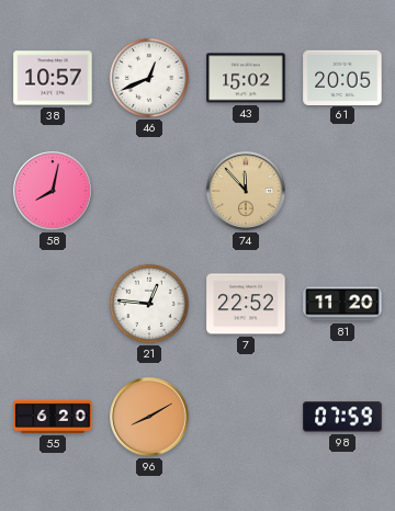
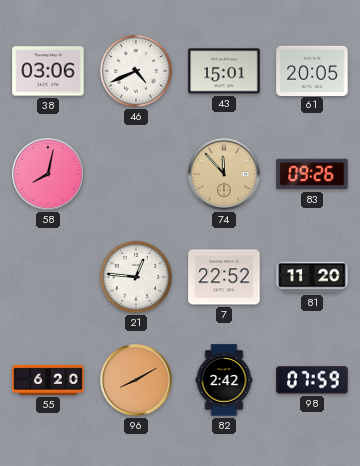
38: 10:57 -> 03:06 (48, 71)
46: 12:41 -> 4:41 (136, 71)
43: 15:02 -> 15:01 (224, 71)
83: none -> 09:26 (312, 174)
82: none -> 2:42 (224, 380)
